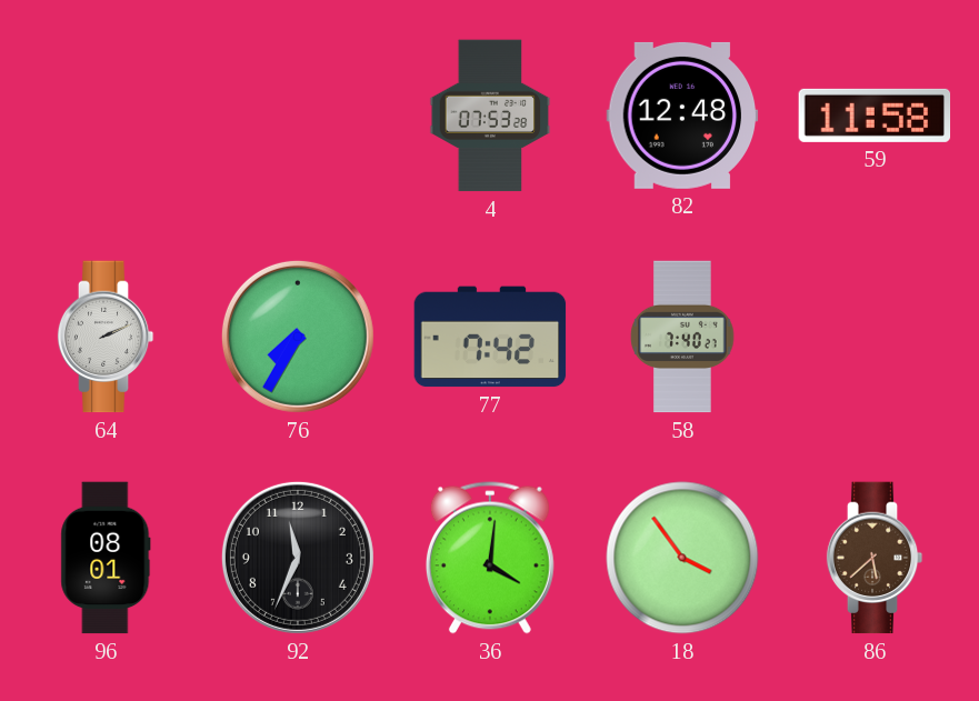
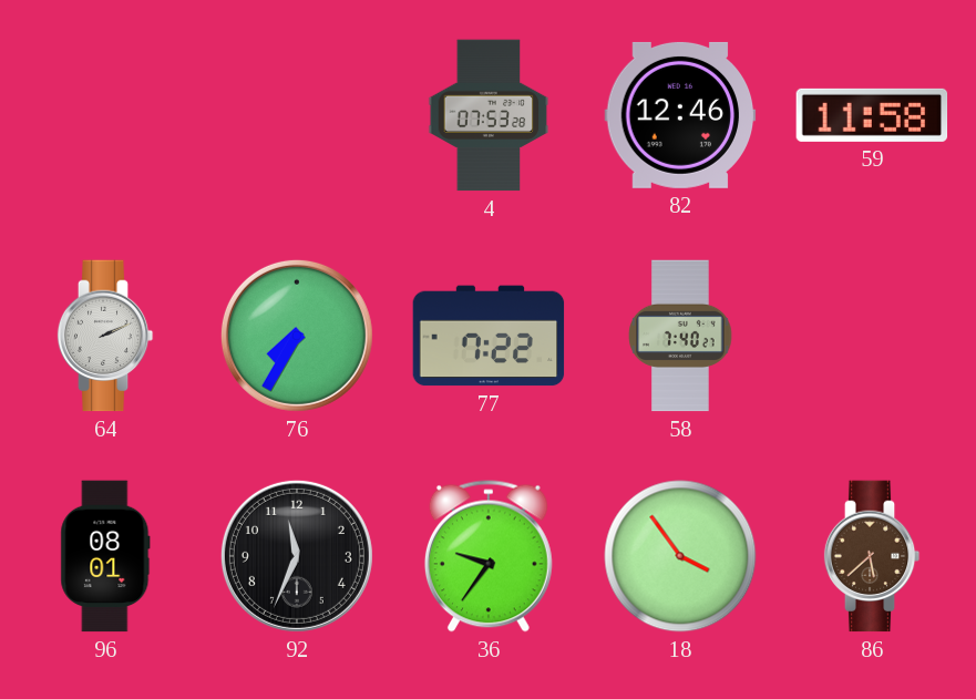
82: 12:48 -> 12:46 (680, 115)
77: 7:42 -> 7:22 (489, 336)
36: 4:01 -> 9:36 (489, 556)
